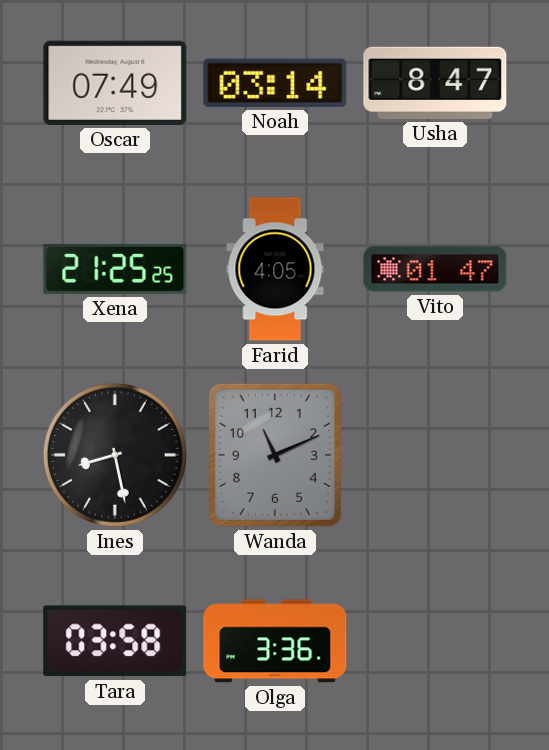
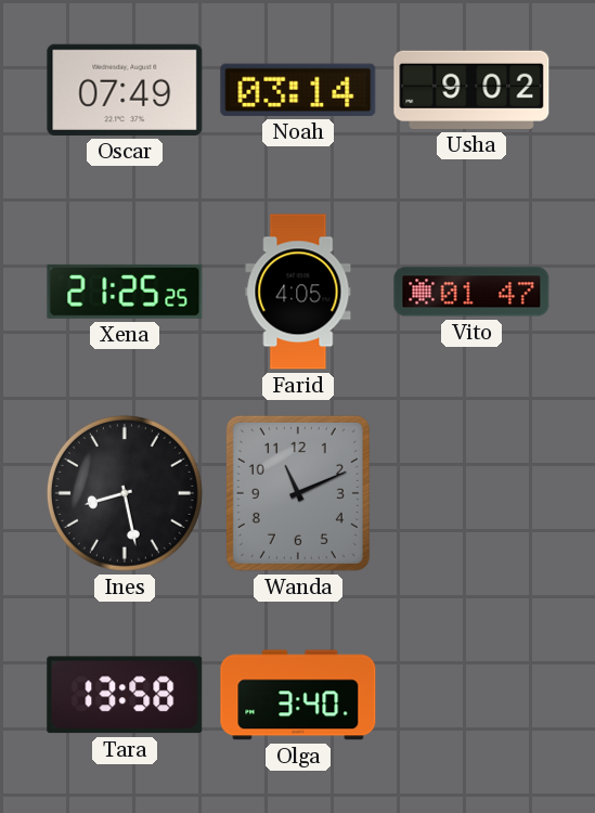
Usha: 8:47 -> 9:02 (471, 90)
Tara: 03:58 -> 13:58 (125, 695)
Olga: 3:36 -> 3:40 (298, 695)
